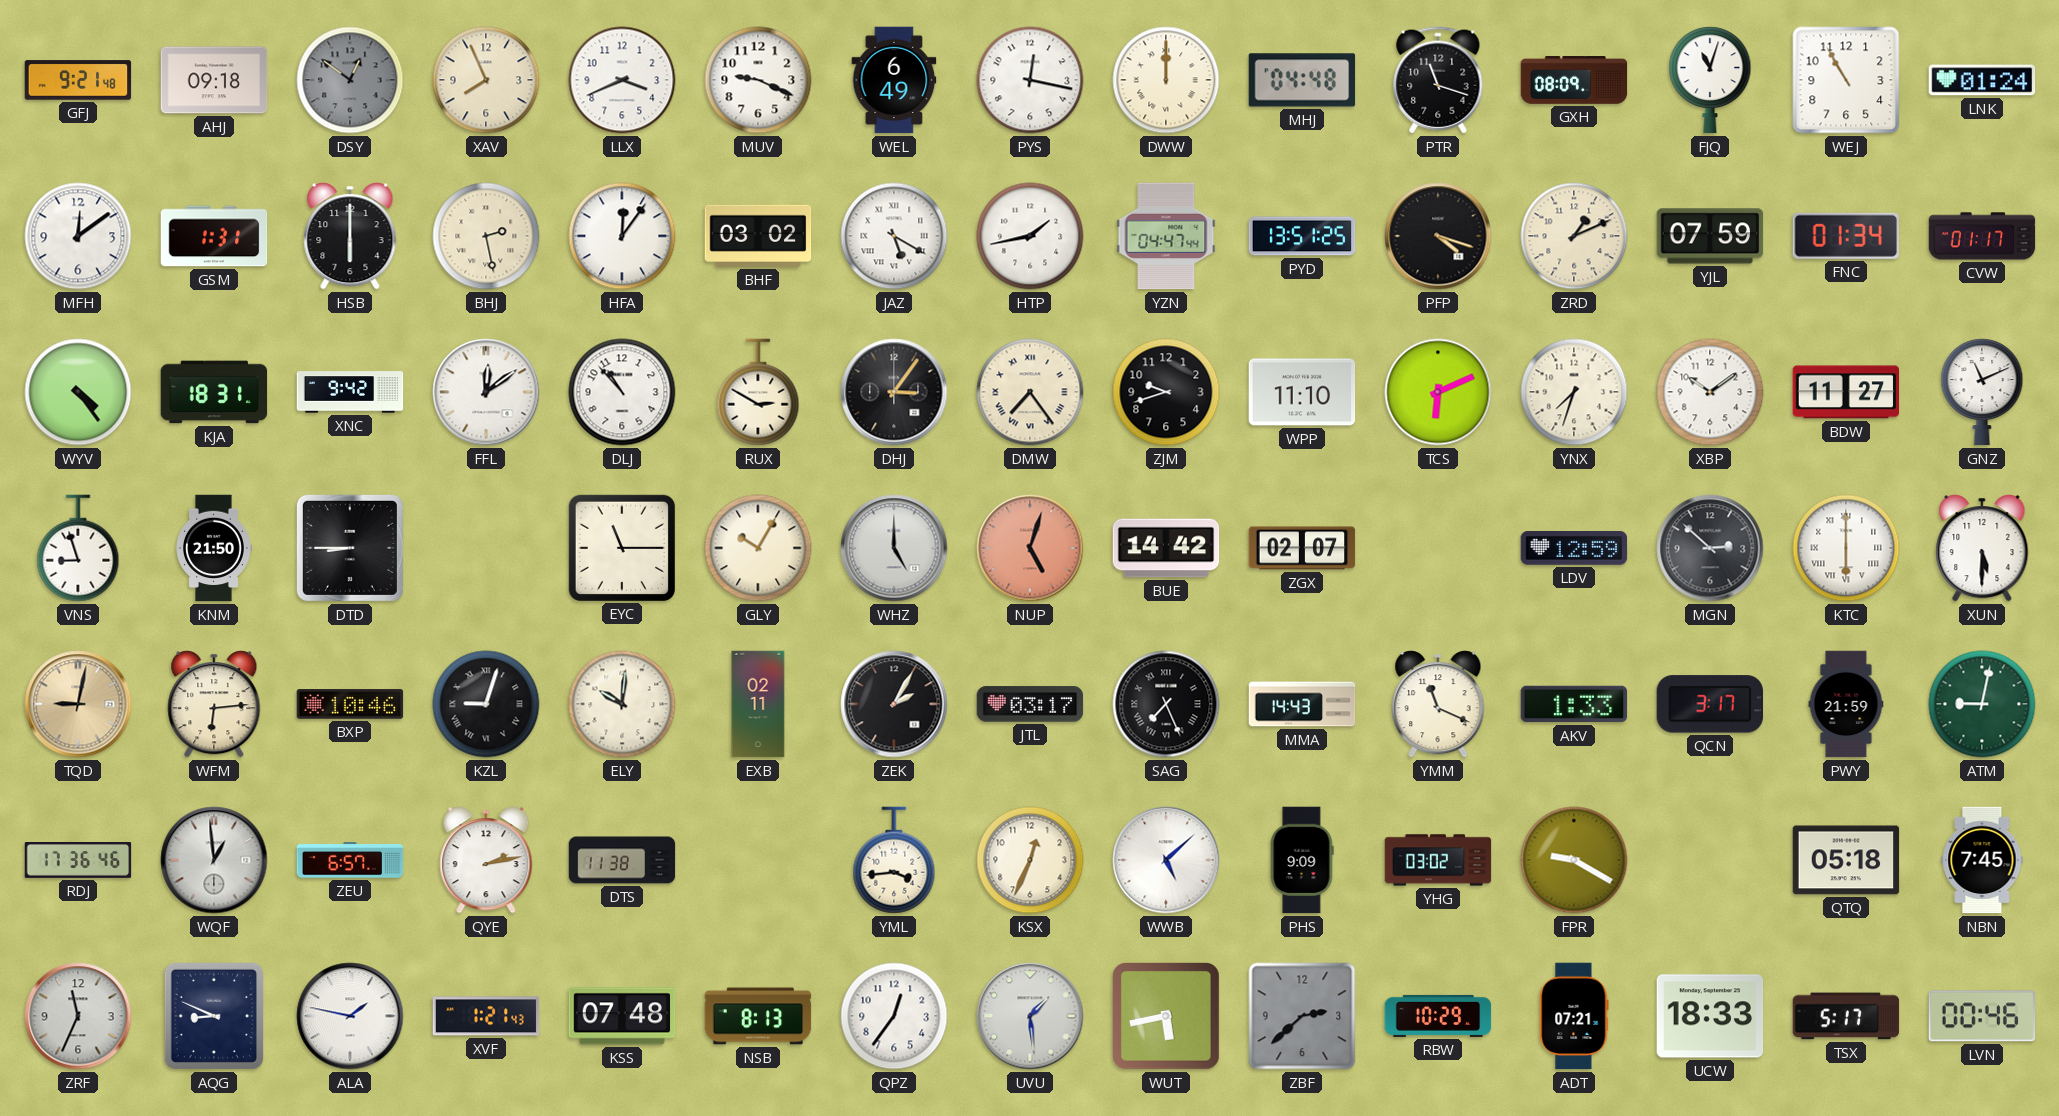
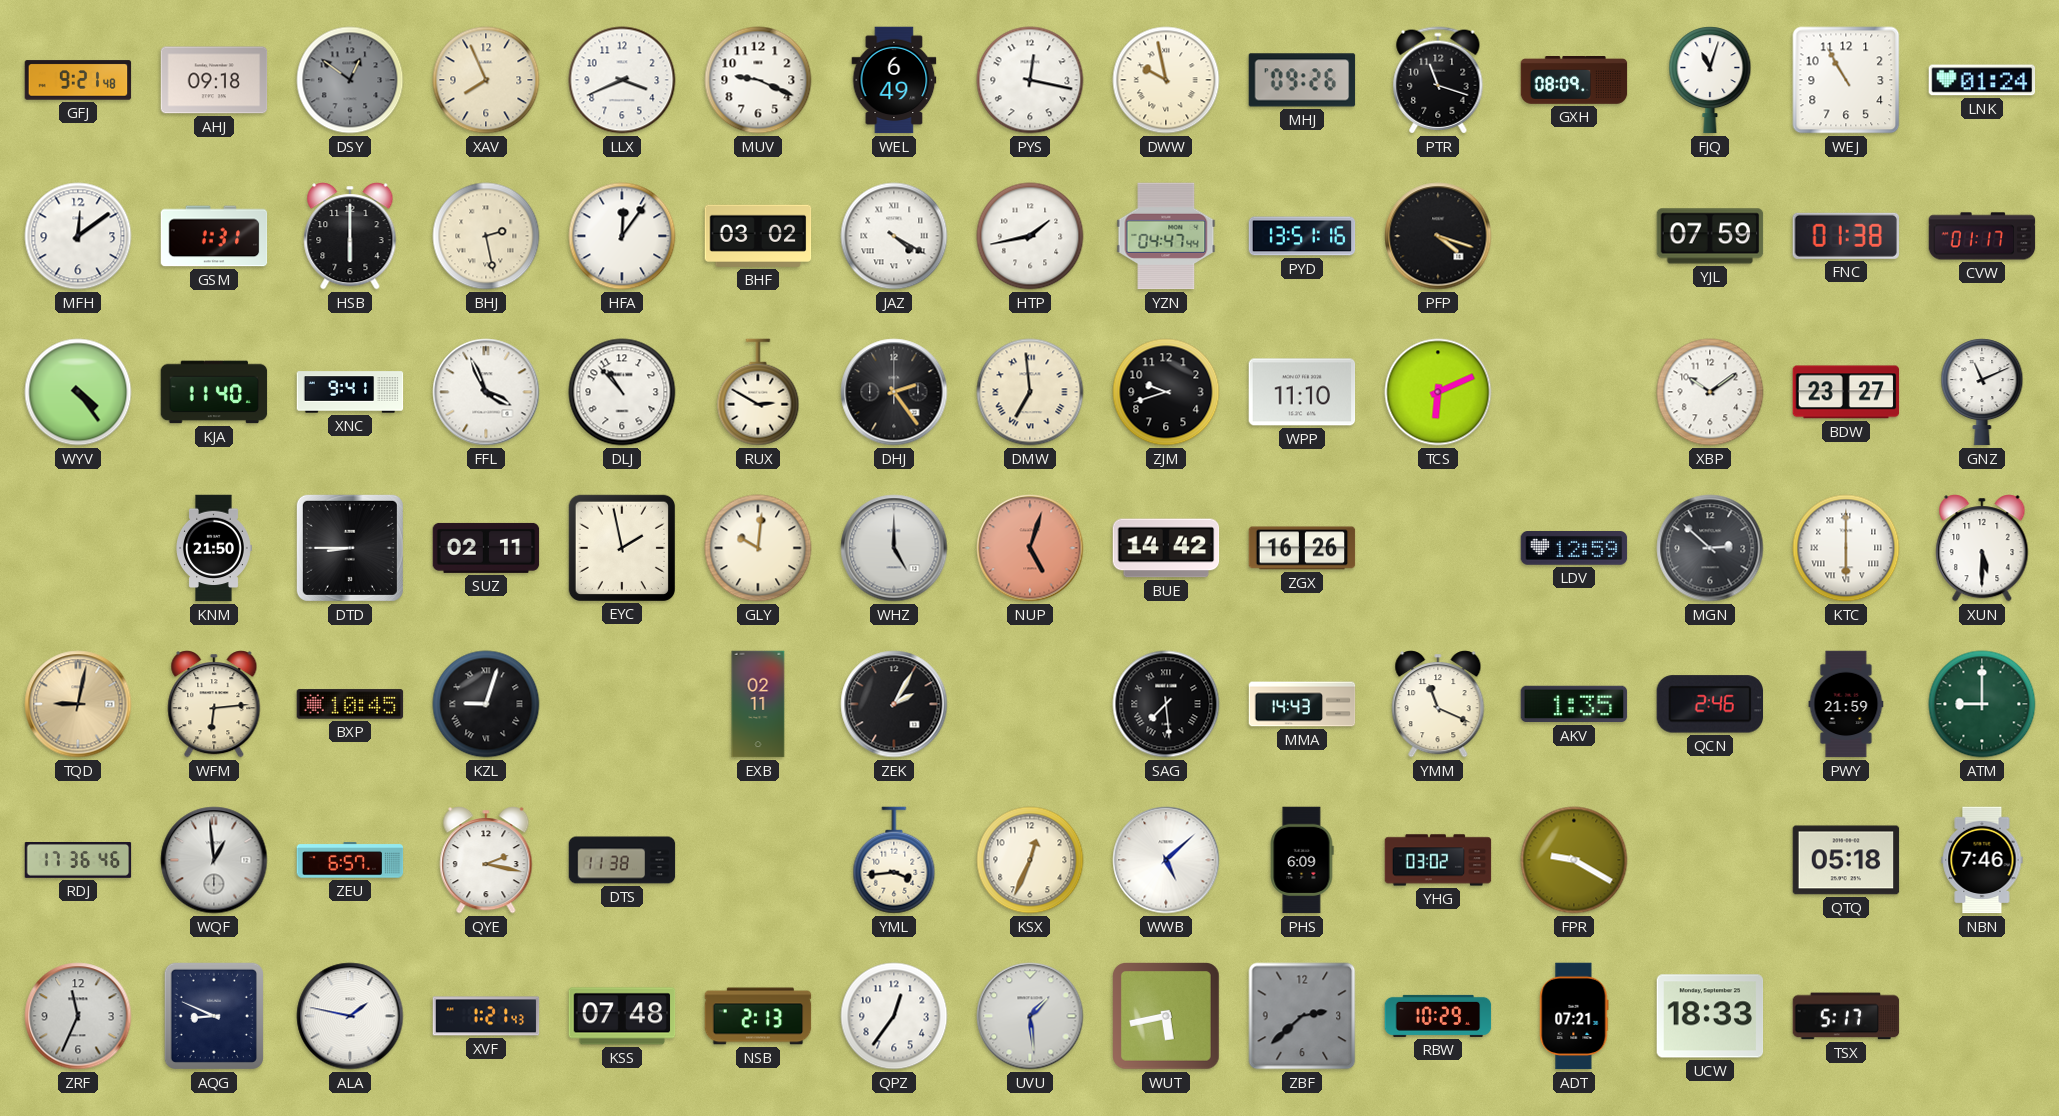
DWW: 12:00 -> 9:58 (1166, 80)
MHJ: 04:48 -> 09:26 (1302, 80)
JAZ: 5:20 -> 4:20 (894, 236)
PYD: 13:51:25 -> 13:51:16 (1302, 236)
ZRD: 1:11 -> none (1574, 236)
FNC: 01:34 -> 01:38 (1845, 236)
KJA: 18:31 -> 11:40 (214, 392)
XNC: 9:42 -> 9:41 (350, 392)
FFL: 12:09 -> 3:56 (486, 392)
DHJ: 3:06 -> 2:24 (894, 392)
DMW: 7:24 -> 6:59 (1030, 392)
YNX: 7:33 -> none (1574, 392)
BDW: 11:27 -> 23:27 (1846, 392)
VNS: 8:57 -> none (78, 548)
SUZ: none -> 02:11 (486, 548)
EYC: 11:15 -> 1:58 (621, 547)
GLY: 10:05 -> 10:01 (758, 548)
ZGX: 02:07 -> 16:26 (1302, 548)
BXP: 10:46 -> 10:45 (350, 704)
ELY: 10:01 -> none (622, 704)
JTL: 03:17 -> none (1030, 704)
SAG: 7:26 -> 7:29 (1166, 704)
AKV: 1:33 -> 1:35 (1574, 704)
QCN: 3:17 -> 2:46 (1709, 704)
ATM: 9:02 -> 9:00 (1982, 704)
QYE: 2:13 -> 2:17 (486, 860)
PHS: 9:09 -> 6:09 (1302, 860)
NBN: 7:45 -> 7:46 (1982, 860)
NSB: 8:13 -> 2:13 (758, 1016)
LVN: 00:46 -> none (1982, 1016)
